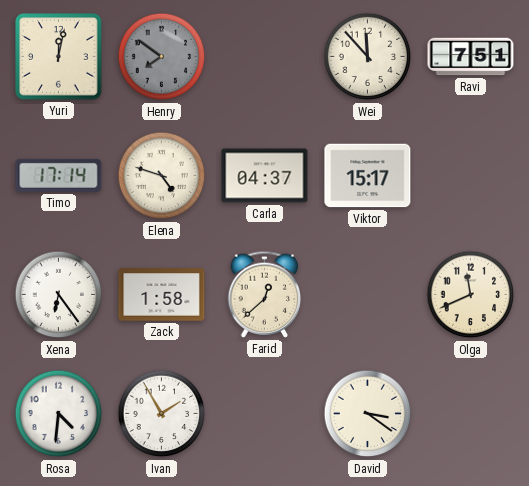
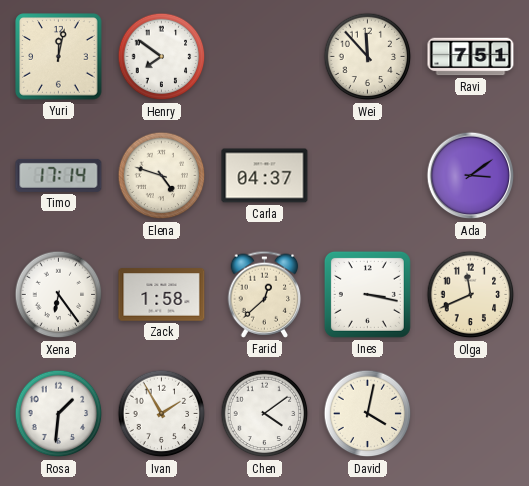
Henry dial: grey -> white (162, 57)
Viktor: 15:17 -> none (368, 176)
Ada: none -> 3:09 (471, 176)
Ines: none -> 3:17 (367, 294)
Rosa: 4:31 -> 1:31 (59, 414)
Chen: none -> 4:09 (265, 414)
David: 3:21 -> 4:02 (368, 414)
